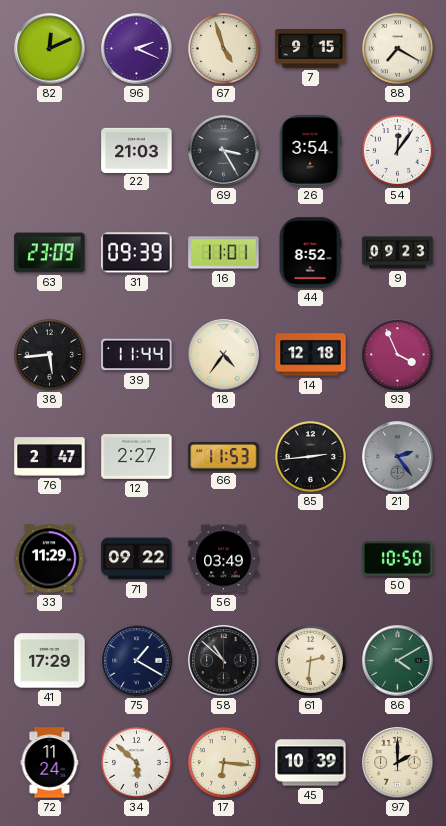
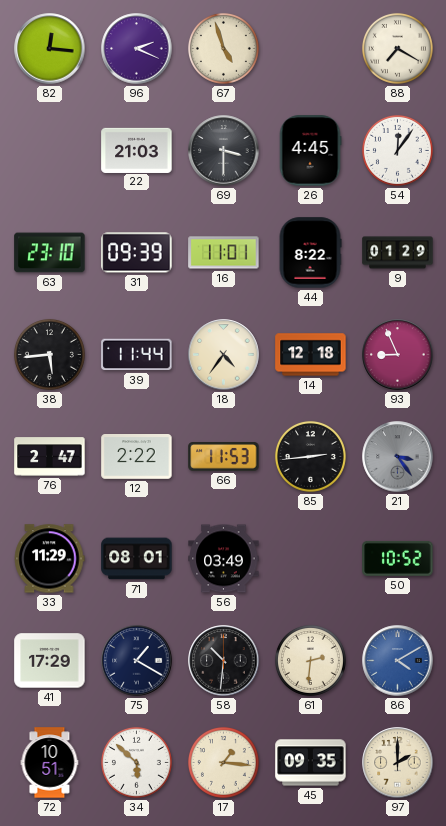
82: 12:11 -> 12:16 (50, 49)
7: 9:15 -> none (311, 49)
69: 3:25 -> 3:30 (224, 151)
26: 3:54 -> 4:45 (310, 151)
63: 23:09 -> 23:10 (50, 253)
44: 8:52 -> 8:22 (310, 253)
9: 09:23 -> 01:29 (398, 253)
93: 3:56 -> 8:56 (398, 355)
12: 2:27 -> 2:22 (137, 457)
21: 2:24 -> 3:24 (398, 457)
71: 09:22 -> 08:01 (137, 559)
50: 10:50 -> 10:52 (398, 558)
58: 10:52 -> 10:31 (224, 661)
86 dial: green -> blue (398, 661)
72: 11:24 -> 10:51 (50, 763)
17: 6:16 -> 1:16 (223, 762)
45: 10:39 -> 09:35 (311, 763)
